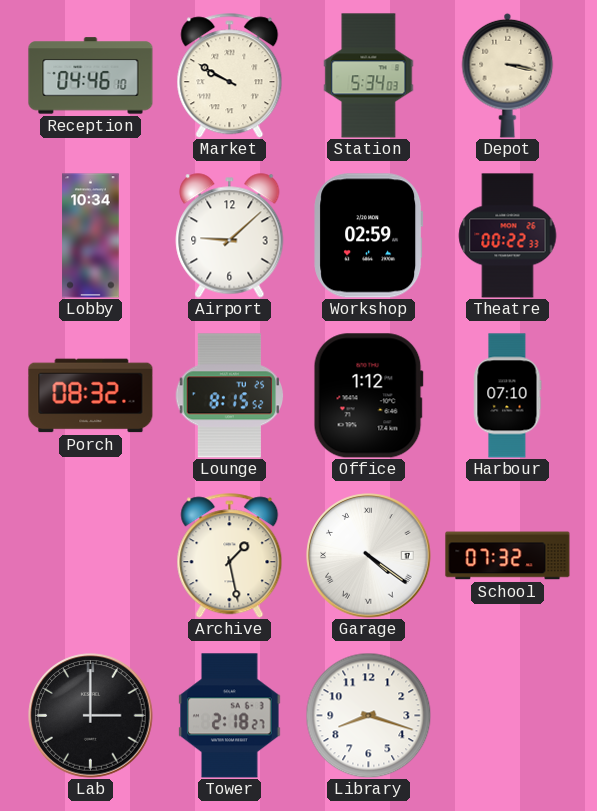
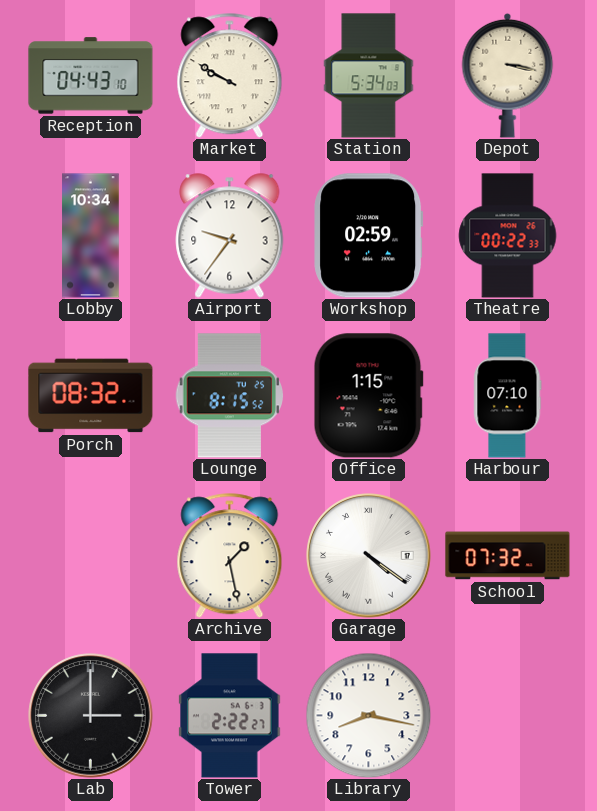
Reception: 04:46 -> 04:43 (91, 76)
Airport: 9:08 -> 9:36 (230, 236)
Office: 1:12 -> 1:15 (368, 396)
Tower: 2:18 -> 2:22 (230, 716)
Library: 8:18 -> 8:17 (368, 715)
